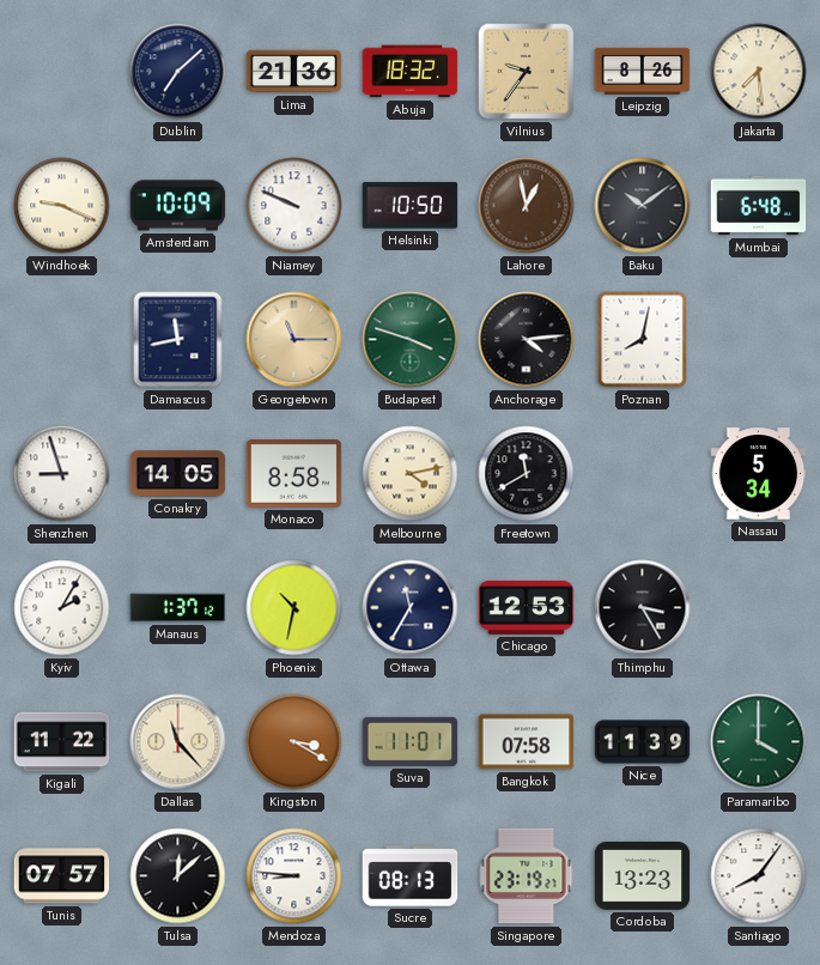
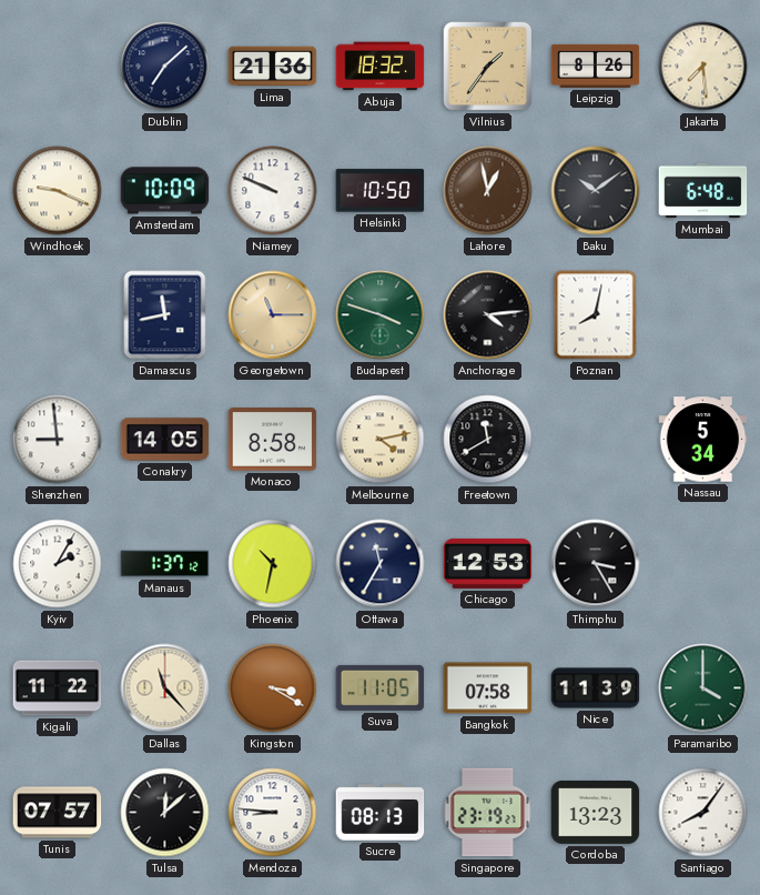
Vilnius: 9:36 -> 1:36 (488, 67)
Shenzhen: 8:57 -> 8:59 (58, 440)
Suva: 11:01 -> 11:05 (381, 687)
